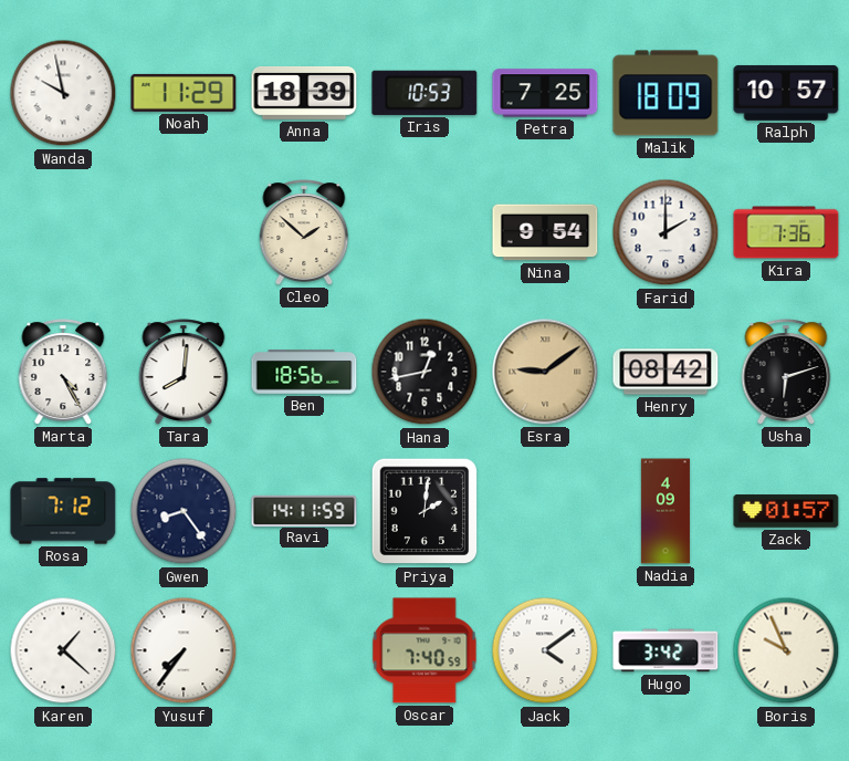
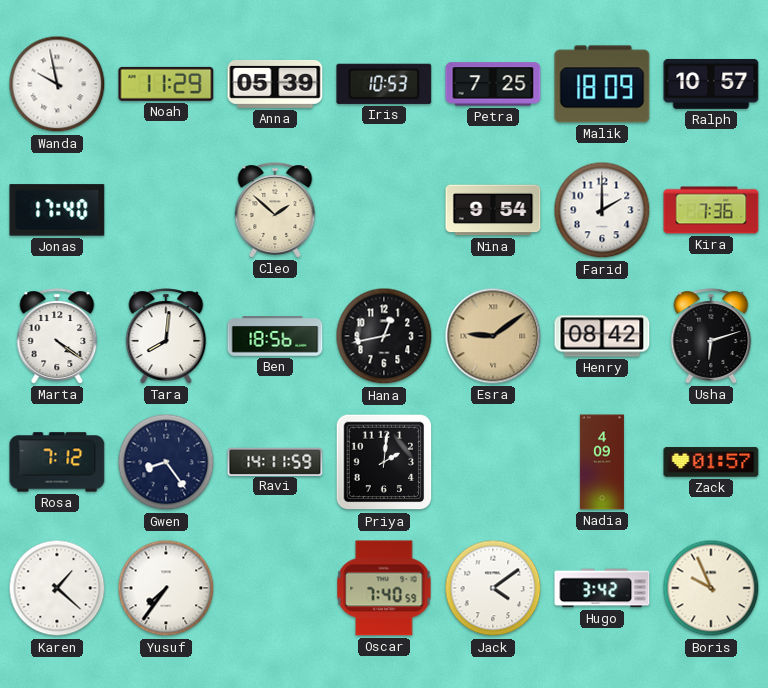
Anna: 18:39 -> 05:39 (275, 85)
Jonas: none -> 17:40 (57, 210)
Marta: 4:25 -> 4:21 (57, 336)
